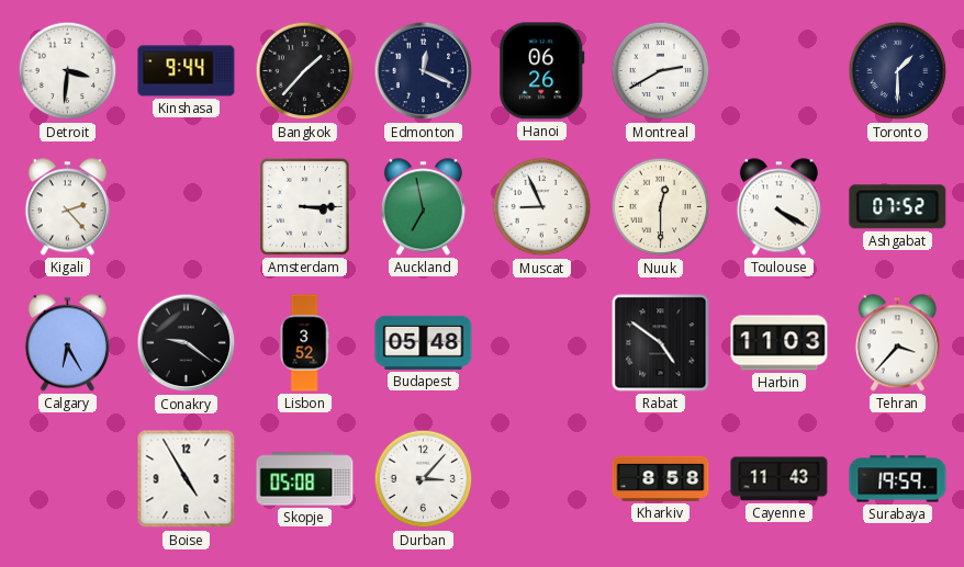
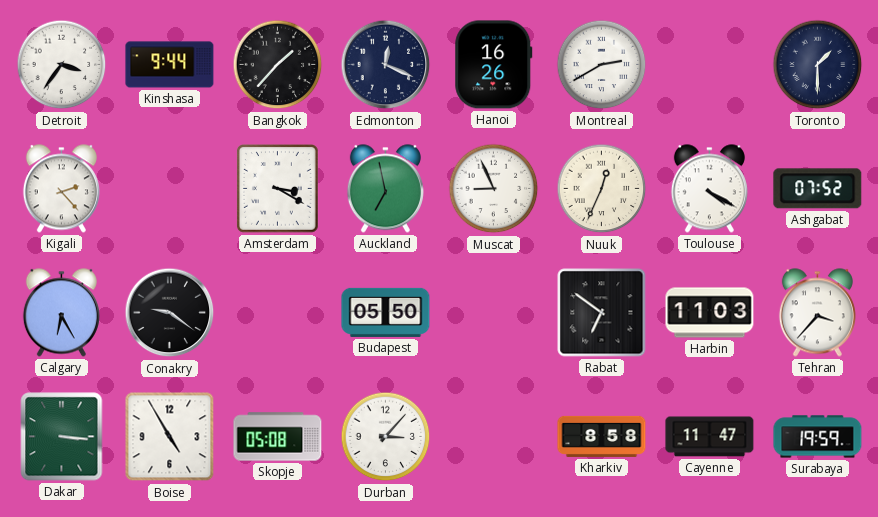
Detroit: 3:31 -> 3:36 (62, 65)
Hanoi: 06:26 -> 16:26 (494, 65)
Amsterdam: 3:15 -> 3:20 (278, 189)
Nuuk: 12:30 -> 12:34 (602, 189)
Lisbon: 3:52 -> none (304, 343)
Budapest: 05:48 -> 05:50 (386, 312)
Rabat: 4:51 -> 6:51 (602, 313)
Dakar: none -> 3:16 (62, 437)
Cayenne: 11:43 -> 11:47 (710, 437)
